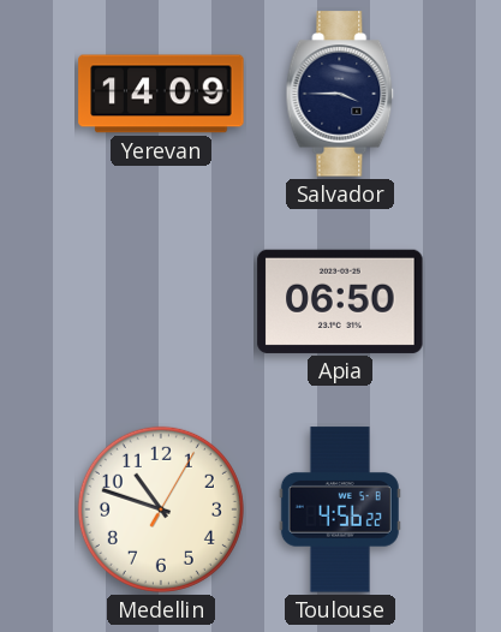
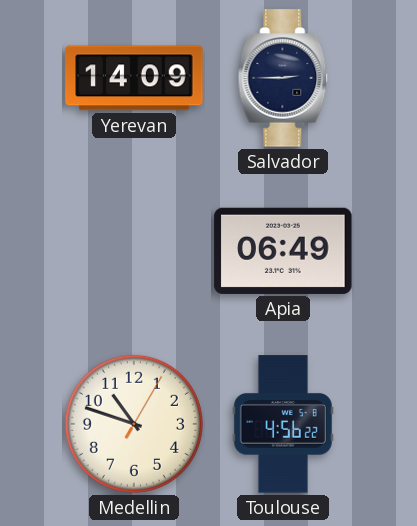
Salvador: 3:45 -> 2:45 (283, 78)
Apia: 06:50 -> 06:49 (283, 251)
